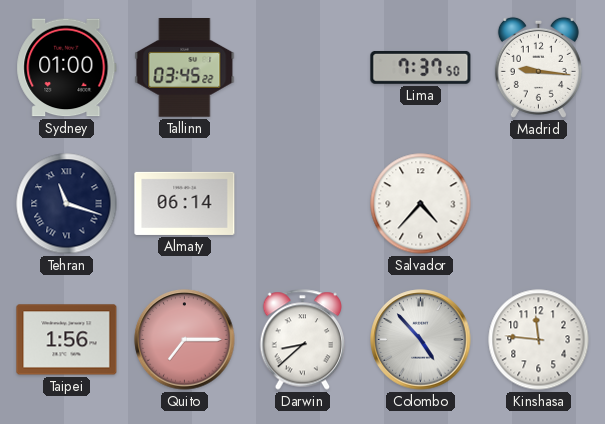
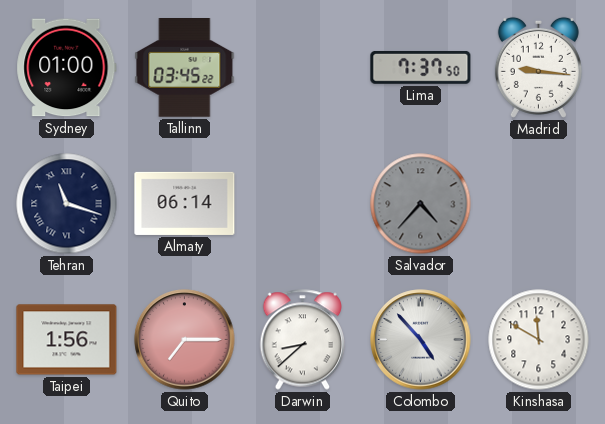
Salvador dial: white -> grey (421, 204)
Kinshasa: 11:46 -> 11:50 (539, 340)
